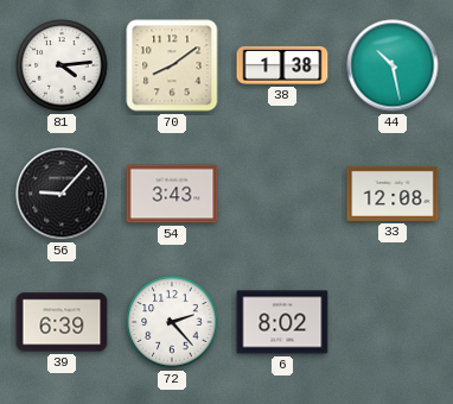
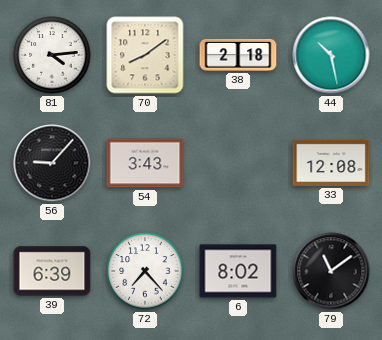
38: 1:38 -> 2:18 (238, 55)
72: 2:23 -> 7:23 (145, 271)
79: none -> 11:09 (331, 271)
